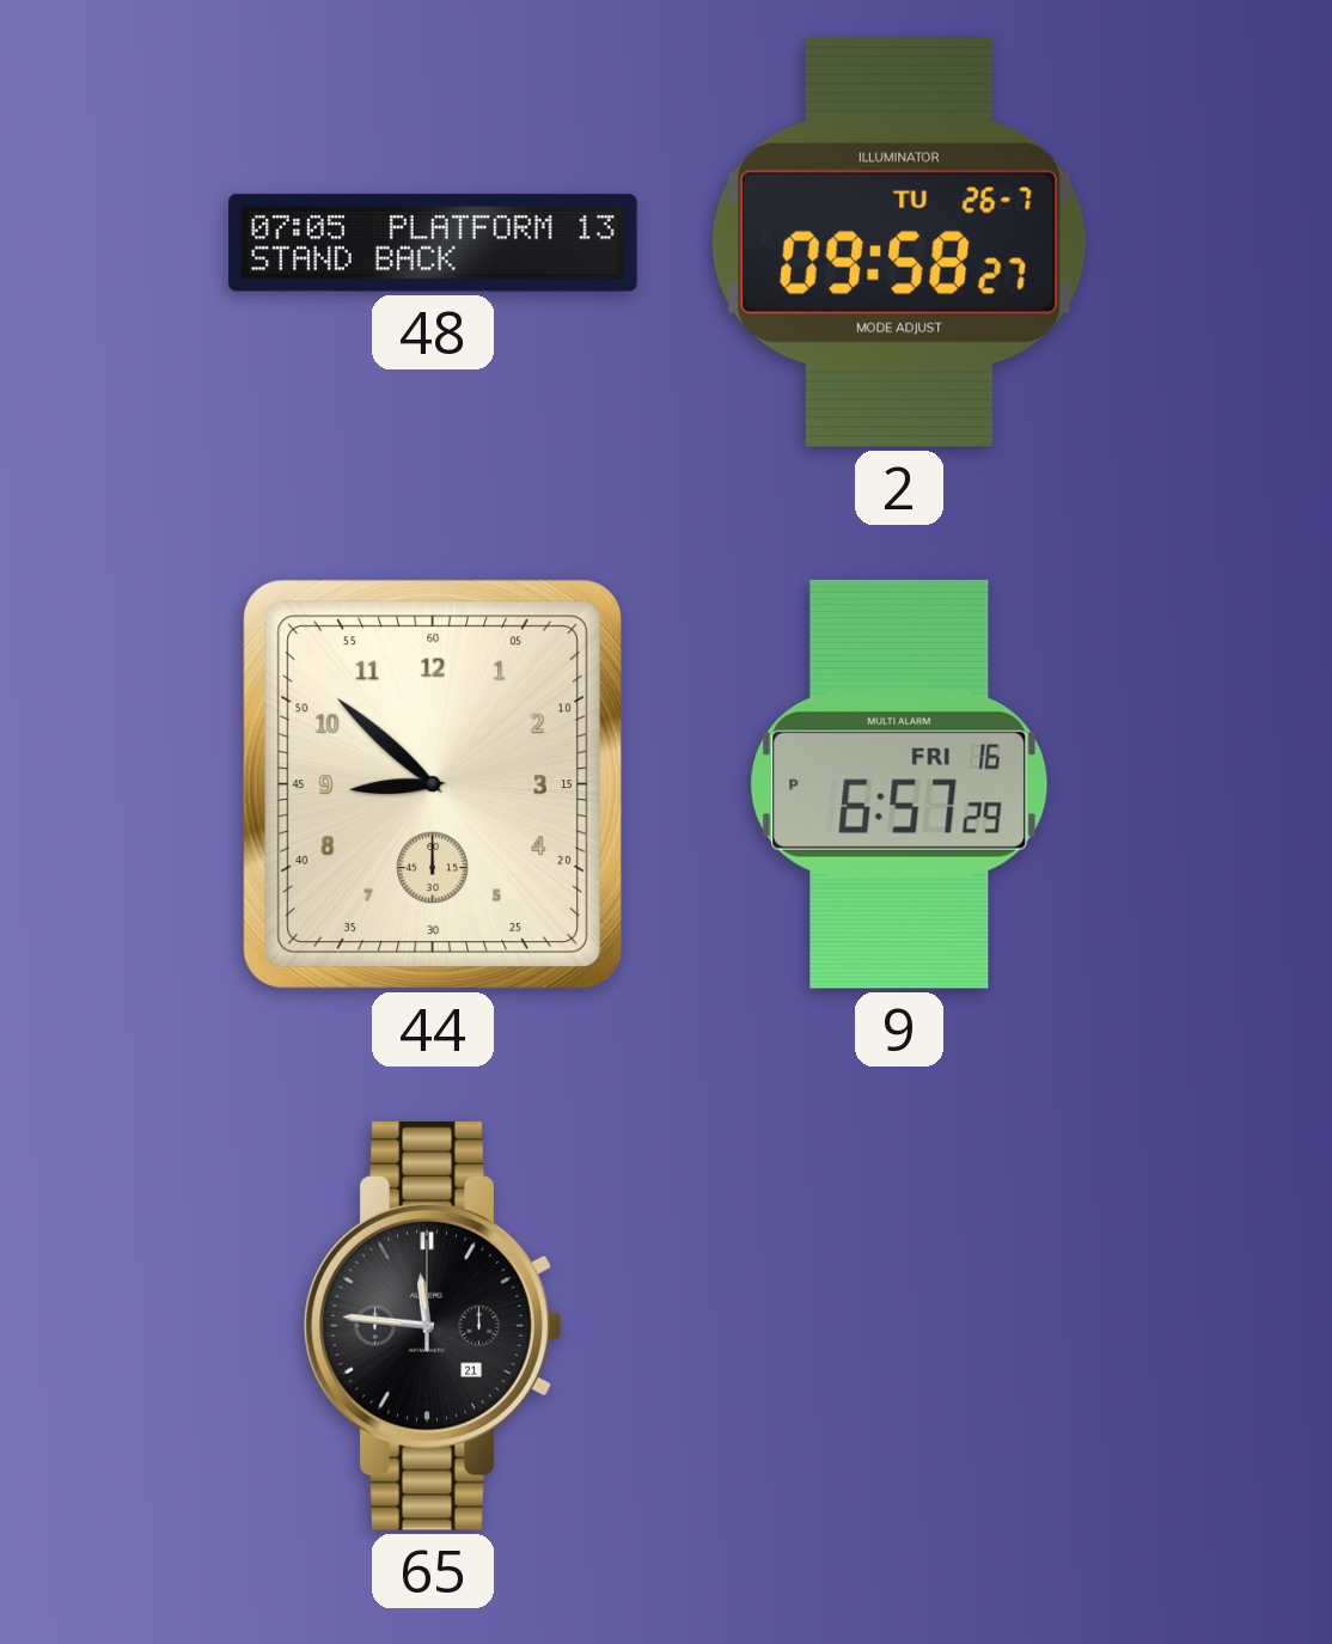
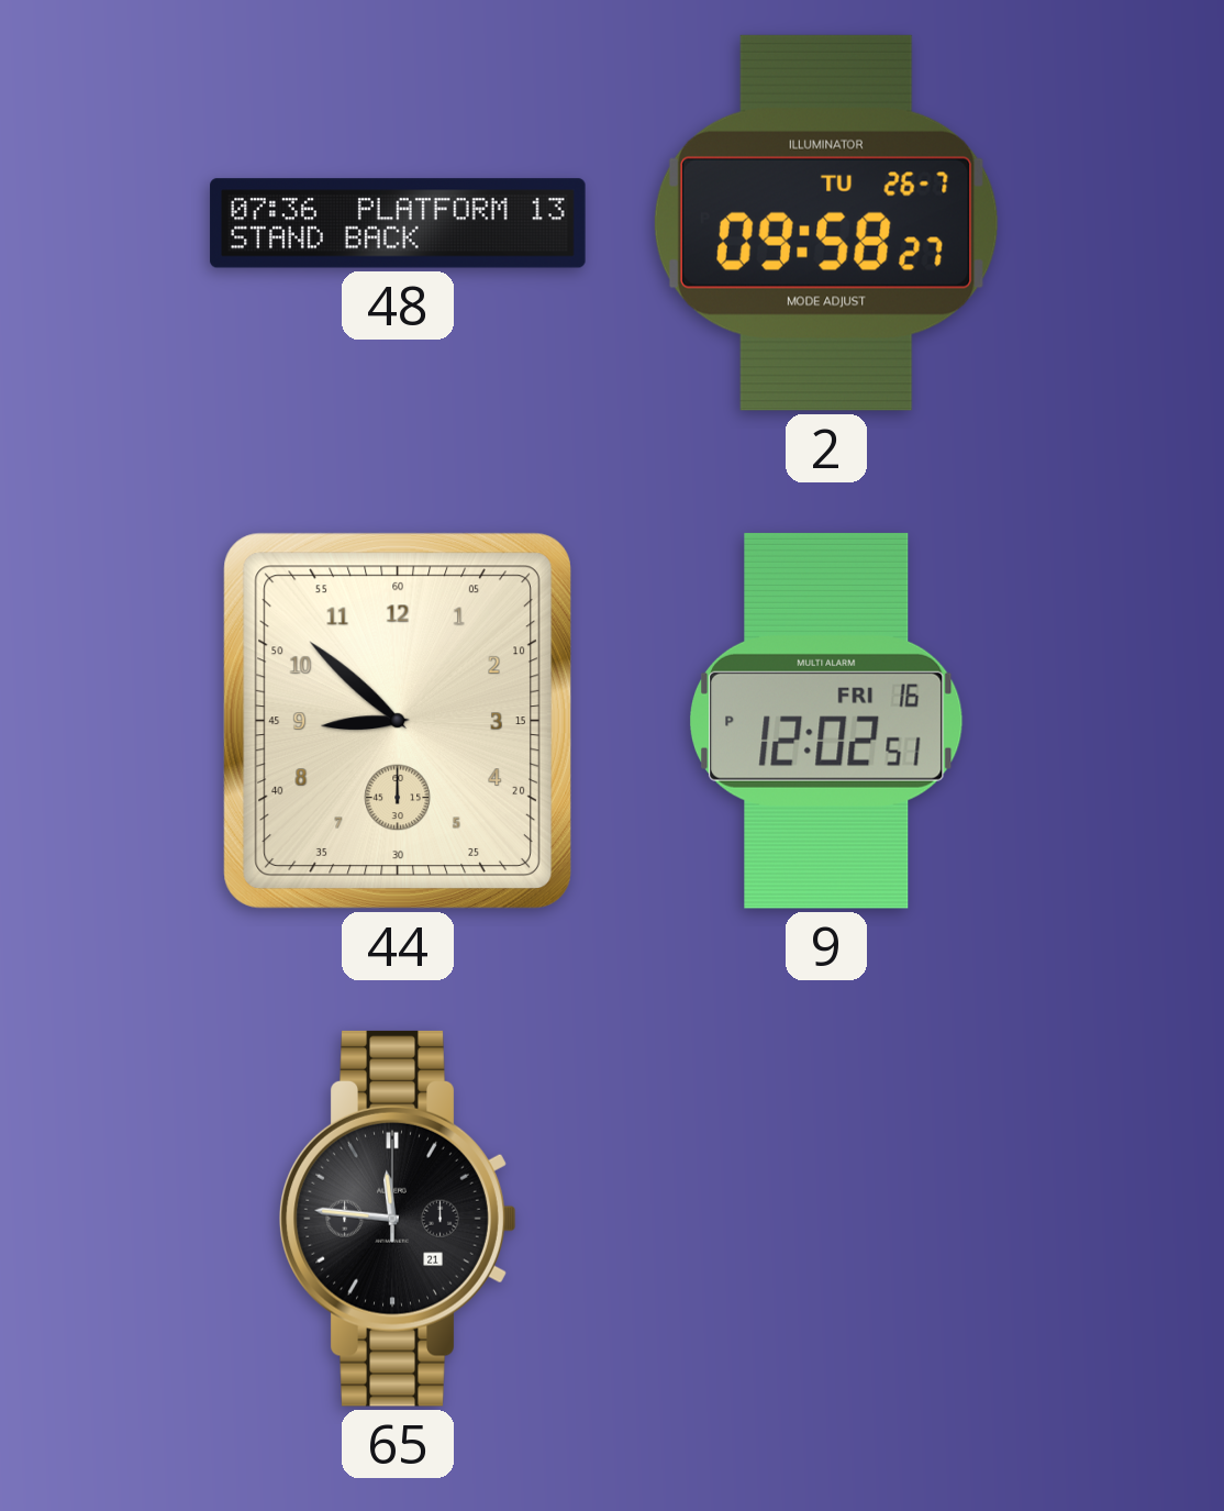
48: 07:05 -> 07:36 (398, 223)
9: 6:57 -> 12:02 (826, 721)
